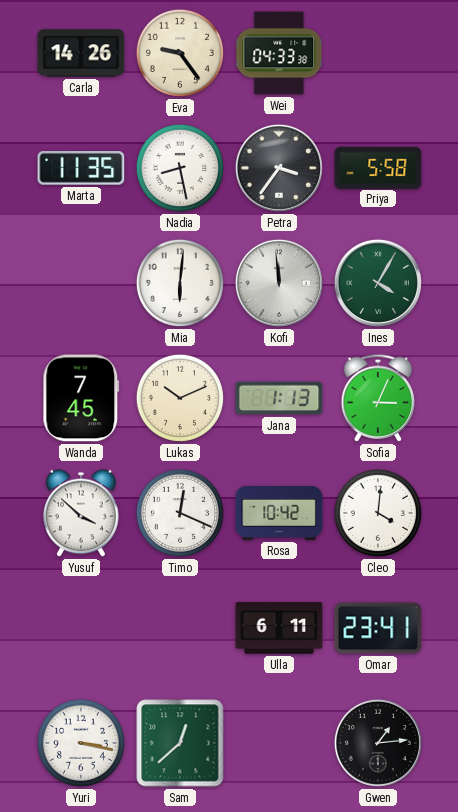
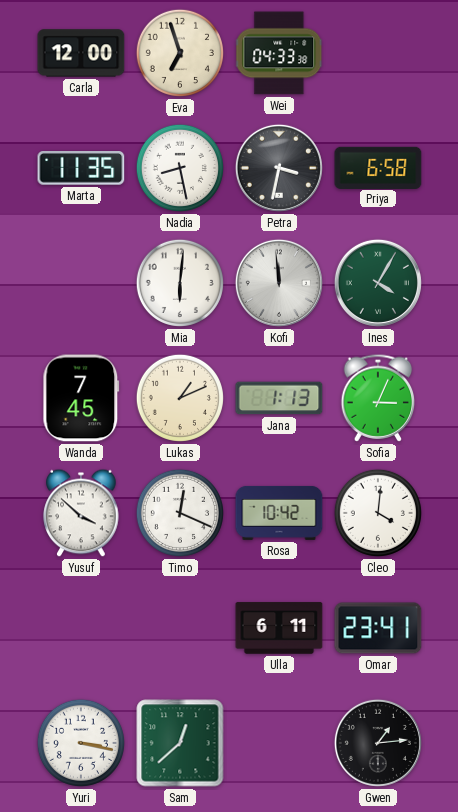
Carla: 14:26 -> 12:00 (81, 53)
Eva: 9:24 -> 6:57 (180, 53)
Petra: 3:36 -> 3:32 (279, 168)
Priya: 5:58 -> 6:58 (378, 167)
Lukas: 10:11 -> 1:11 (180, 398)
